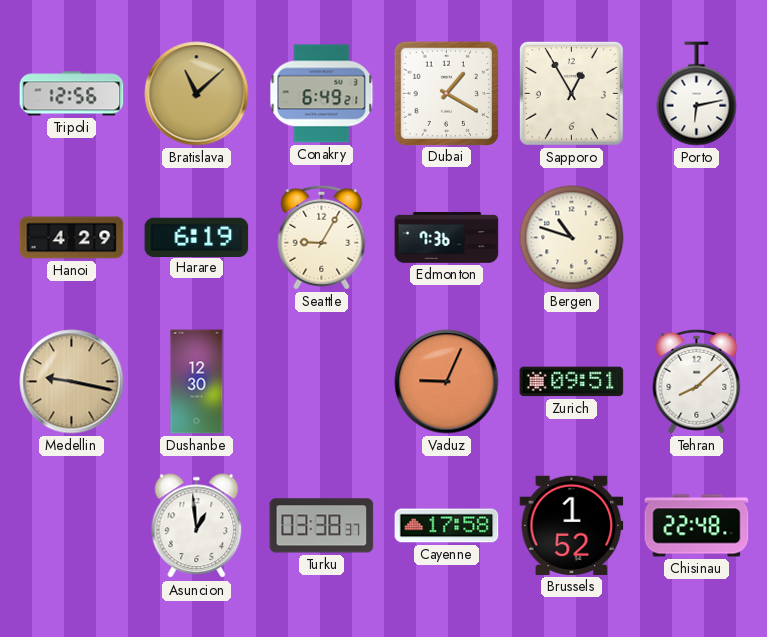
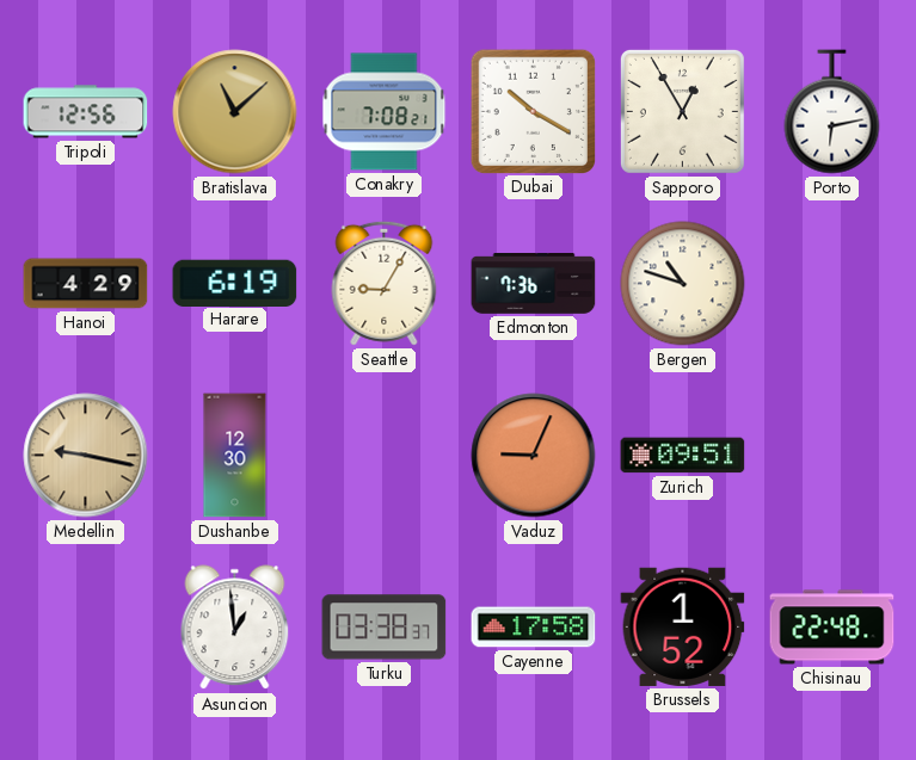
Conakry: 6:49 -> 7:08 (385, 112)
Dubai: 1:20 -> 10:20 (533, 111)
Tehran: 8:08 -> none (697, 381)
